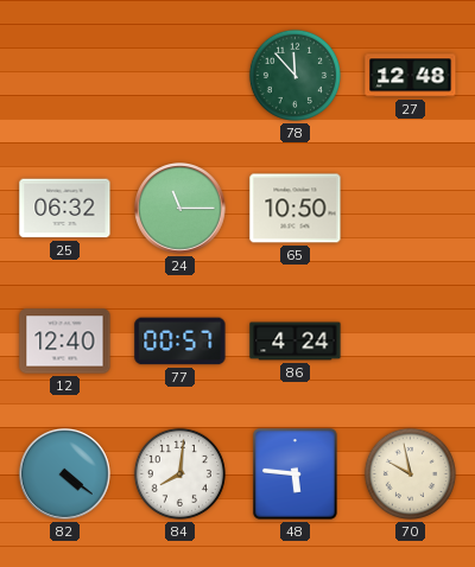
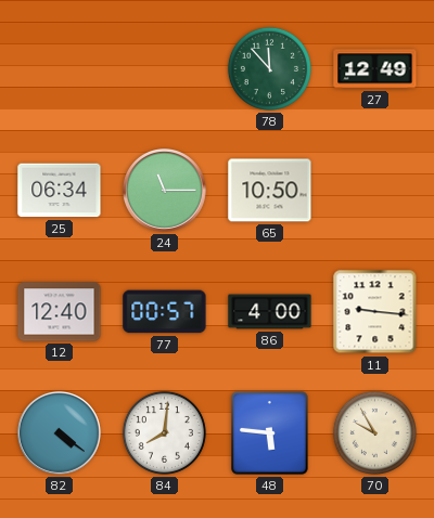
27: 12:48 -> 12:49 (375, 69)
25: 06:32 -> 06:34 (60, 191)
86: 4:24 -> 4:00 (270, 312)
11: none -> 9:16 (375, 312)
70: 9:58 -> 9:55 (374, 432)
